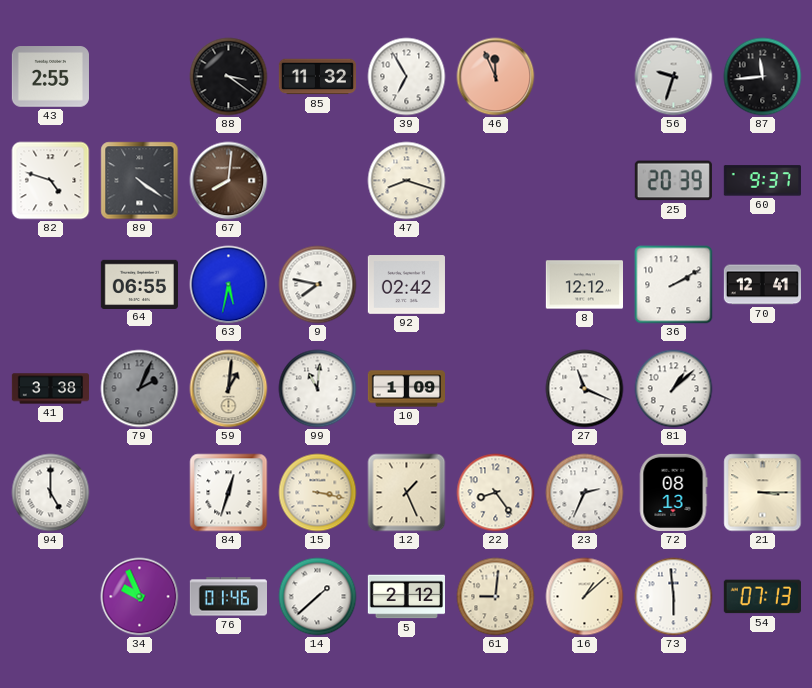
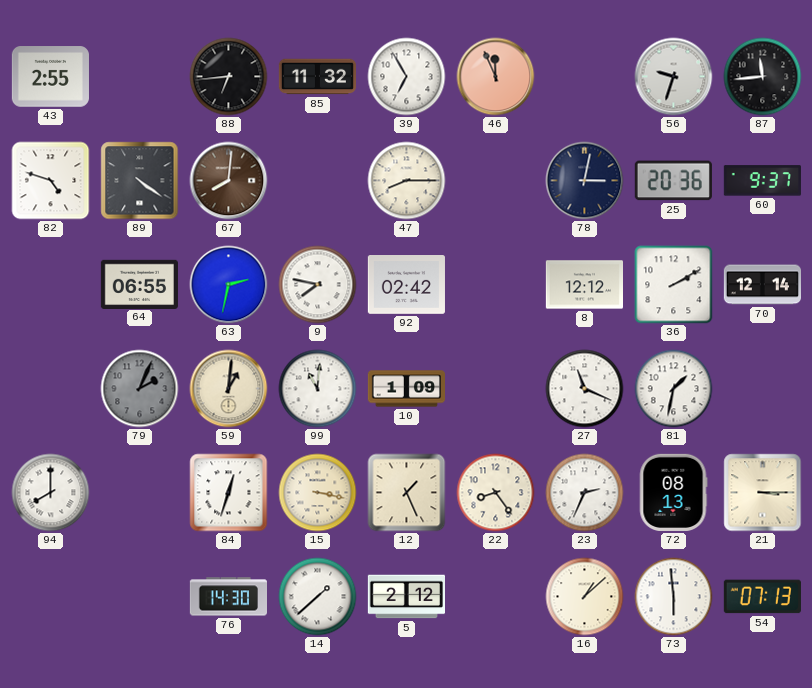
88: 3:21 -> 6:44 (229, 77)
47: 8:18 -> 8:15 (407, 181)
78: none -> 3:02 (585, 181)
25: 20:39 -> 20:36 (673, 181)
63: 5:32 -> 2:32 (229, 285)
70: 12:41 -> 12:14 (762, 285)
41: 3:38 -> none (50, 389)
81: 1:08 -> 1:32 (674, 389)
94: 5:00 -> 8:00 (51, 493)
34: 9:56 -> none (140, 597)
76: 01:46 -> 14:30 (228, 597)
61: 9:01 -> none (496, 597)
